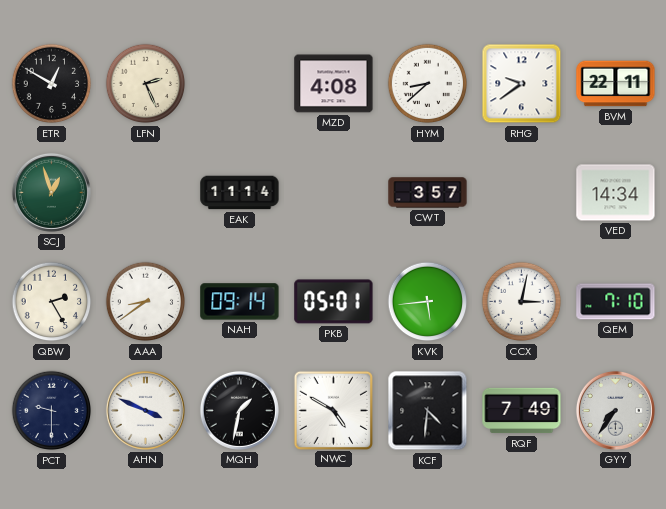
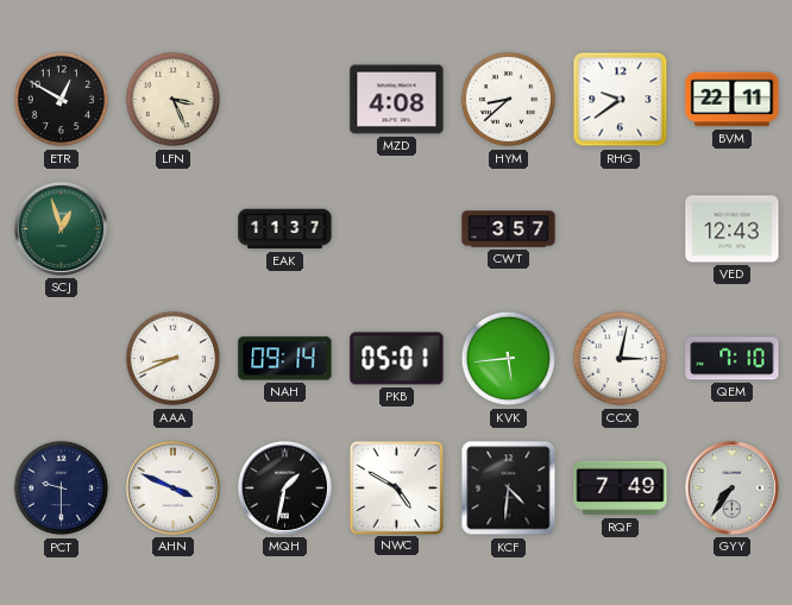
LFN: 2:26 -> 3:26 (174, 100)
EAK: 11:14 -> 11:37 (285, 229)
VED: 14:34 -> 12:43 (733, 229)
QBW: 2:25 -> none (52, 302)
AAA: 8:39 -> 8:41 (174, 359)
